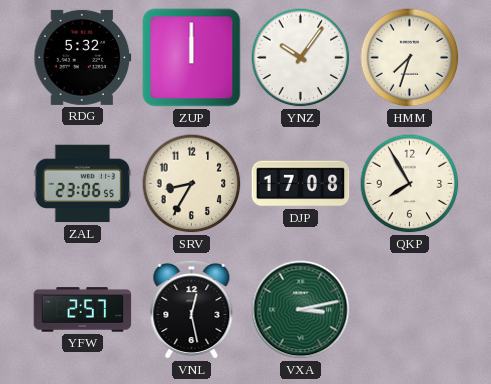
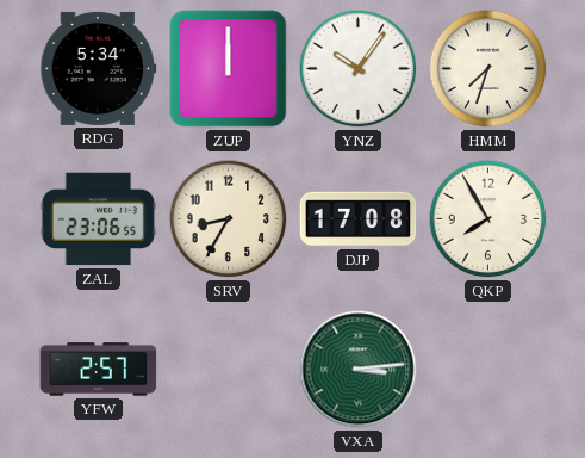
RDG: 5:32 -> 5:34 (99, 68)
VNL: 12:28 -> none (192, 309)
VXA: 3:13 -> 3:14 (359, 370)
